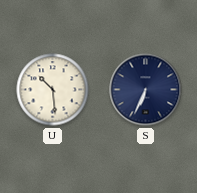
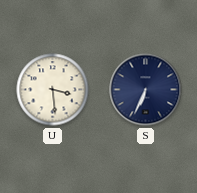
U: 10:29 -> 3:29 (53, 90)
